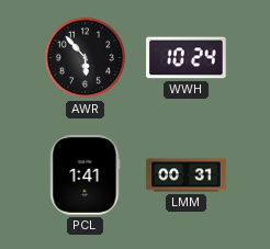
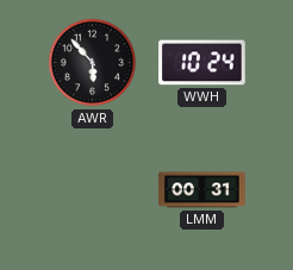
PCL: 1:41 -> none (86, 176)
